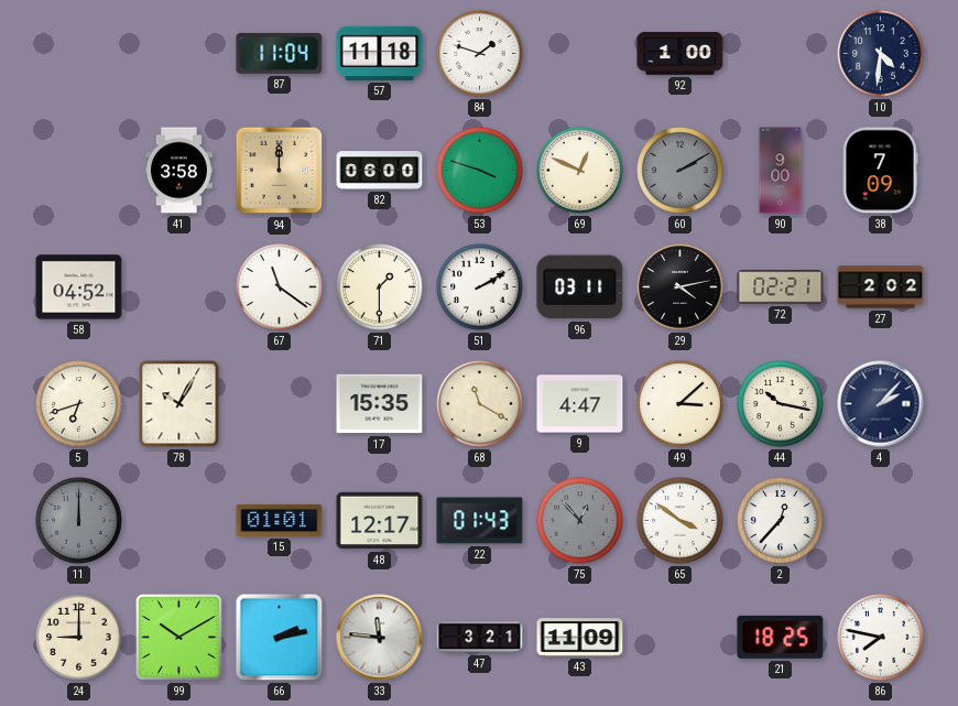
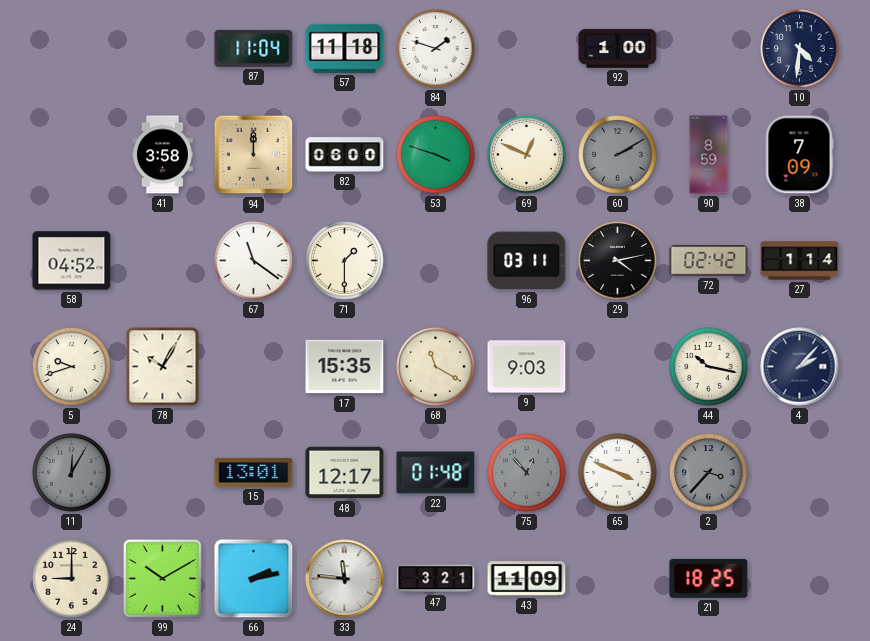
90: 9:00 -> 8:59 (709, 155)
51: 2:10 -> none (480, 287)
72: 02:21 -> 02:42 (709, 261)
27: 2:02 -> 1:14 (800, 261)
5: 6:42 -> 9:42 (72, 367)
9: 4:47 -> 9:03 (527, 367)
49: 3:08 -> none (681, 404)
11: 12:00 -> 12:05 (72, 473)
15: 01:01 -> 13:01 (254, 472)
22: 01:43 -> 01:48 (436, 473)
65: 3:51 -> 3:49 (618, 473)
2: 12:37 -> 3:37 (709, 473)
2 dial: white -> grey (709, 473)
86: 7:47 -> none (881, 638)
